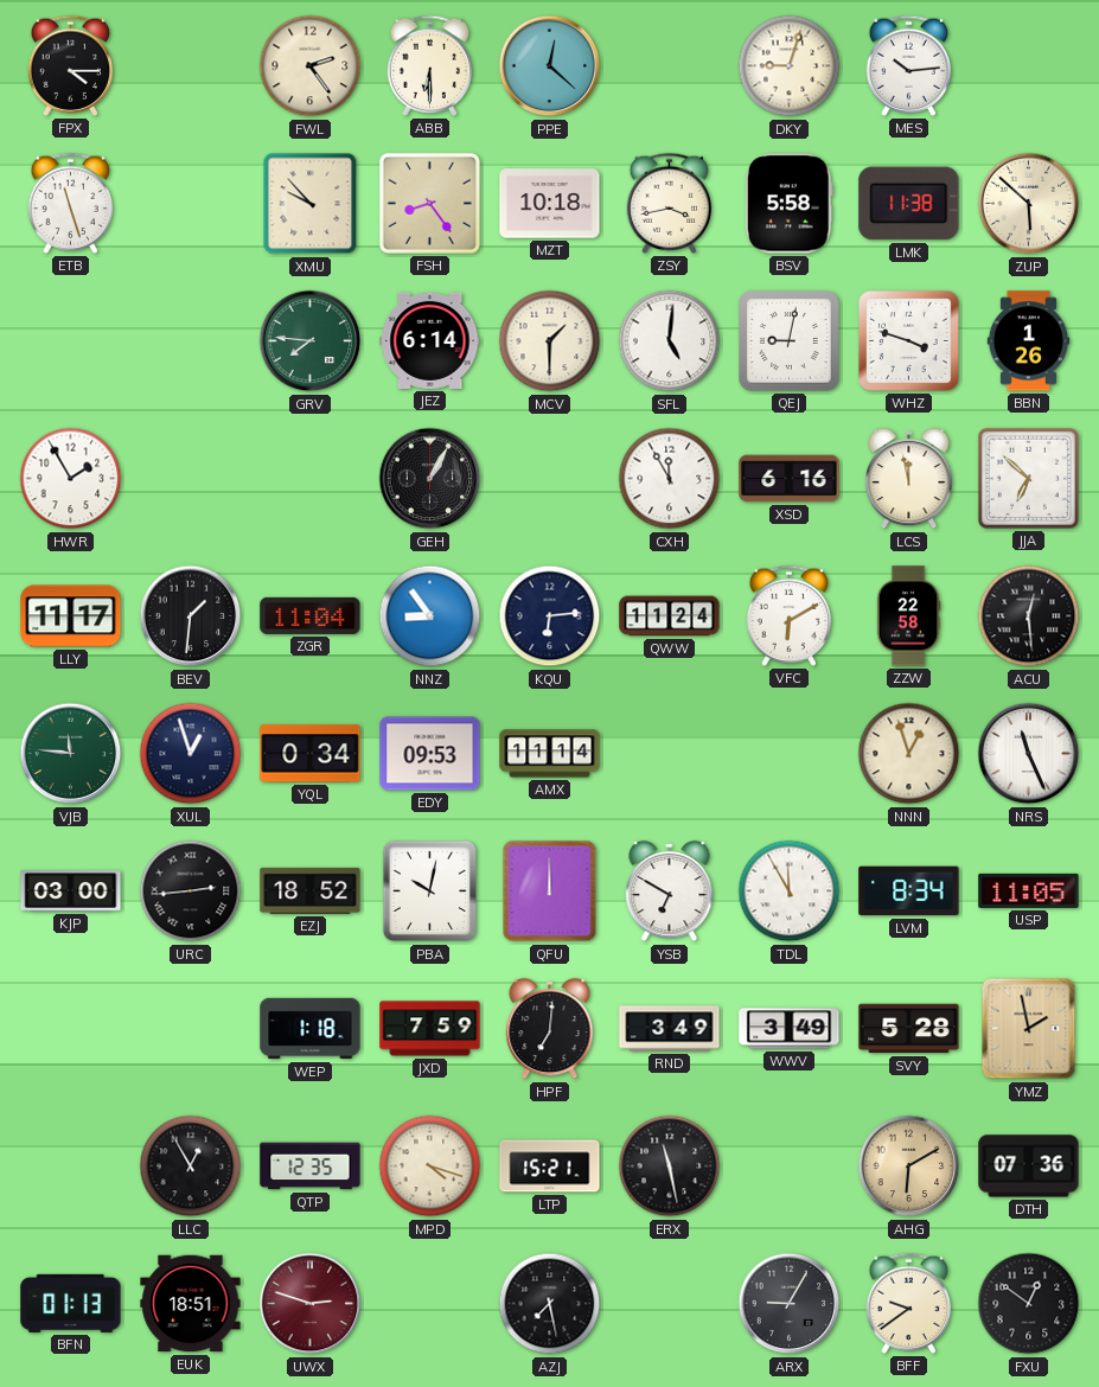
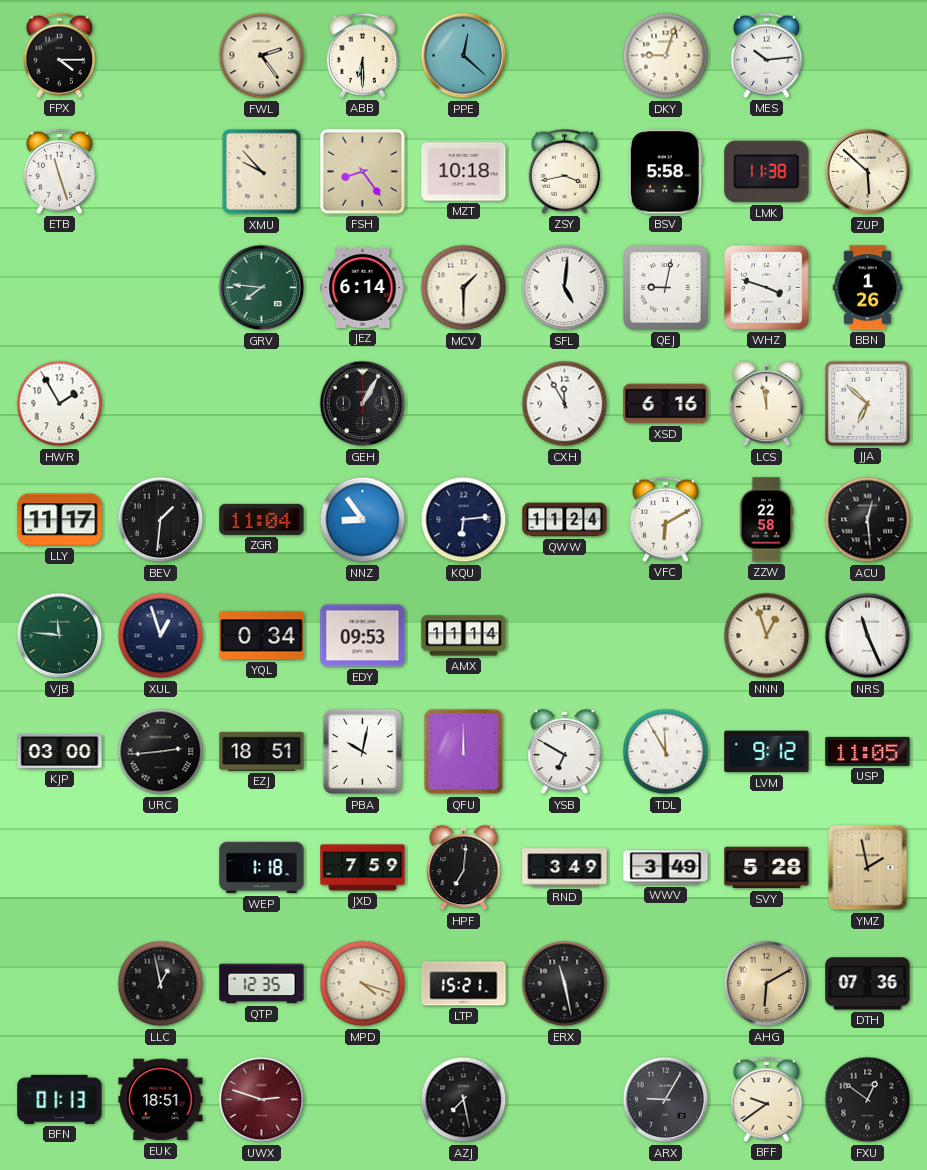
EZJ: 18:52 -> 18:51 (262, 751)
LVM: 8:34 -> 9:12 (767, 752)
LLC: 12:55 -> 12:58 (161, 984)
